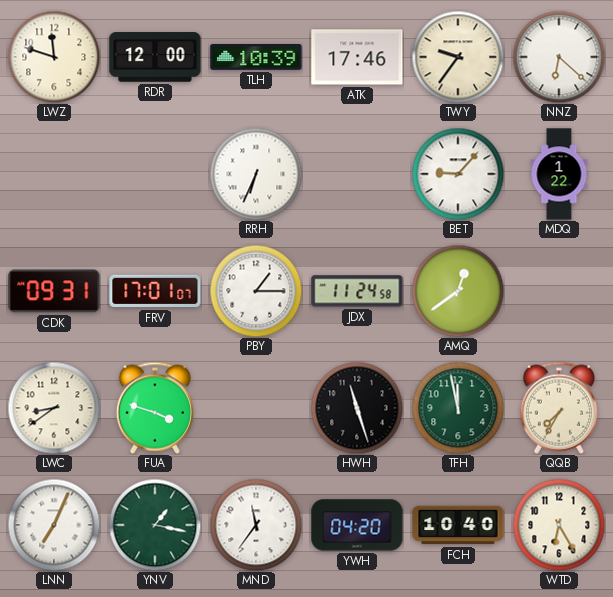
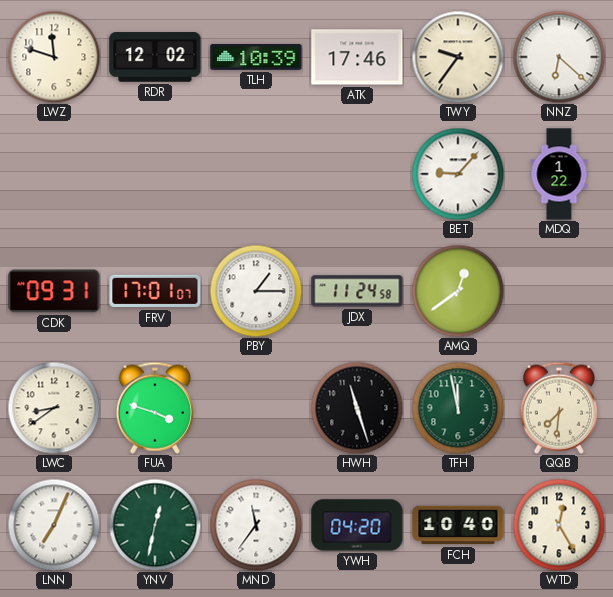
RDR: 12:00 -> 12:02 (155, 57)
RRH: 6:34 -> none (256, 174)
QQB: 7:35 -> 7:31 (559, 408)
YNV: 1:17 -> 12:32 (155, 525)
WTD: 6:25 -> 12:25 (559, 525)
